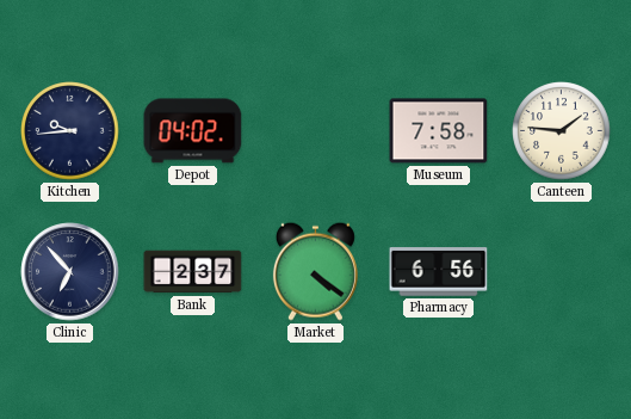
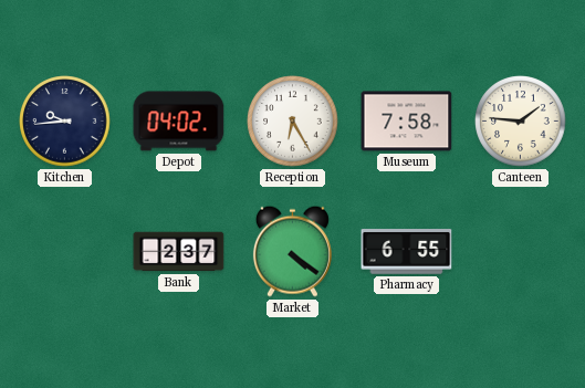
Reception: none -> 6:25 (293, 122)
Clinic: 6:53 -> none (70, 272)
Pharmacy: 6:56 -> 6:55 (407, 252)
